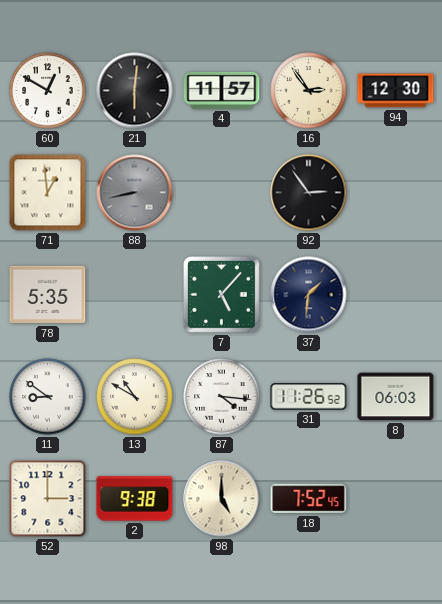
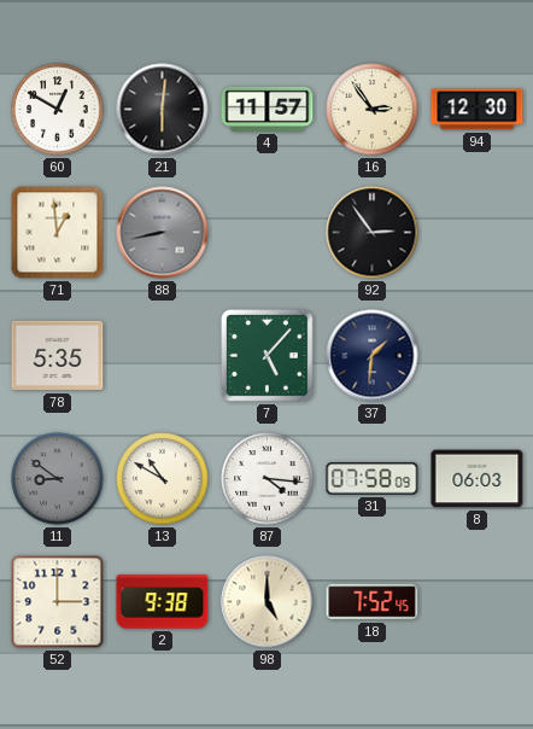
11 dial: white -> grey (58, 479)
31: 11:26 -> 07:58 (373, 479)
